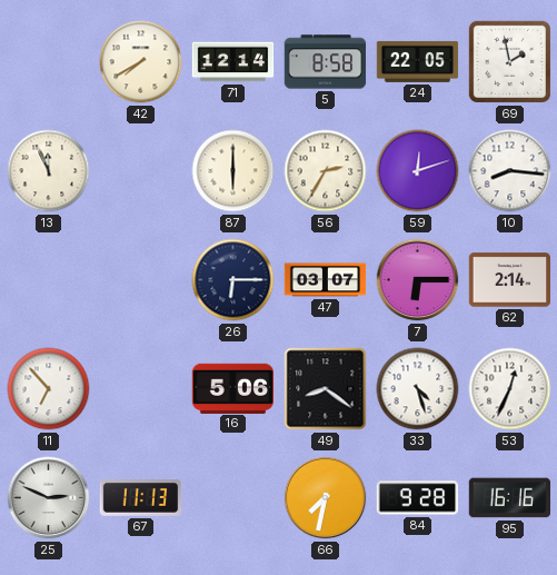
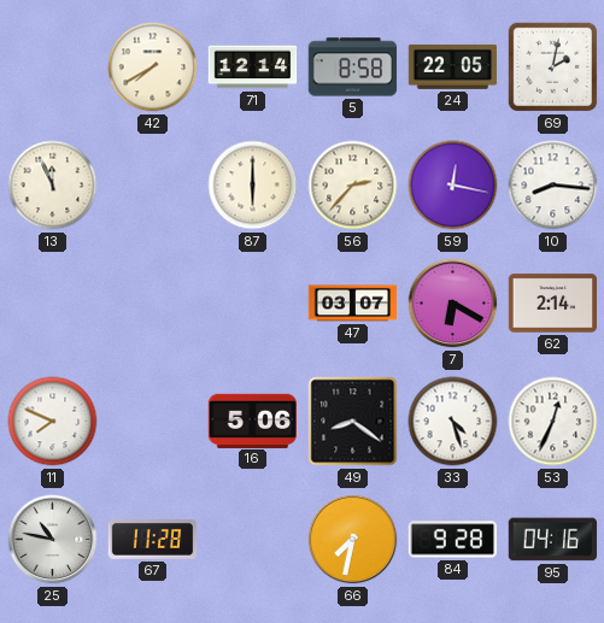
69: 1:58 -> 2:02 (552, 66)
56: 2:35 -> 2:37 (353, 186)
59: 12:12 -> 12:17 (453, 186)
26: 6:15 -> none (233, 280)
7: 6:15 -> 6:20 (453, 304)
11: 6:53 -> 7:49 (53, 422)
25: 2:49 -> 10:47 (53, 540)
67: 11:13 -> 11:28 (153, 540)
95: 16:16 -> 04:16 (553, 540)
